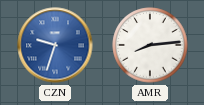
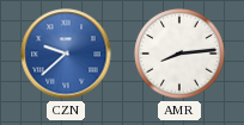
CZN: 9:33 -> 9:38 (66, 54)
